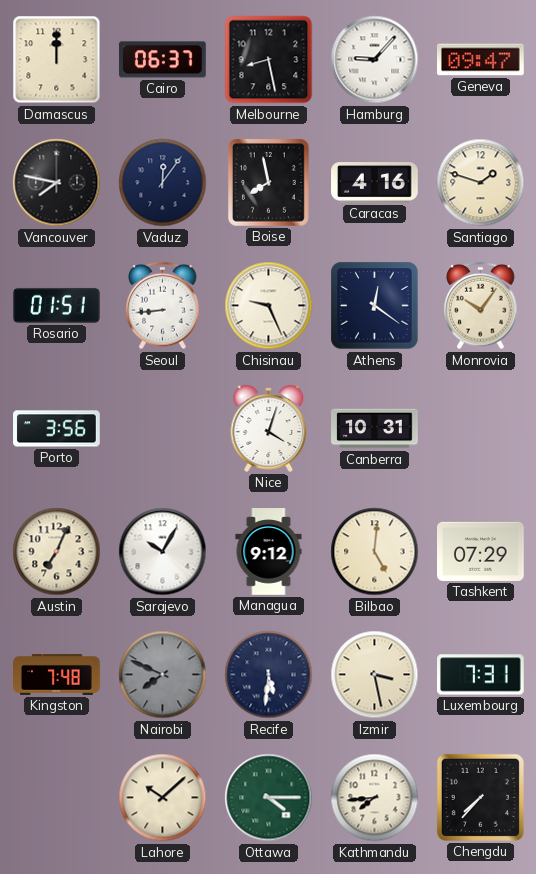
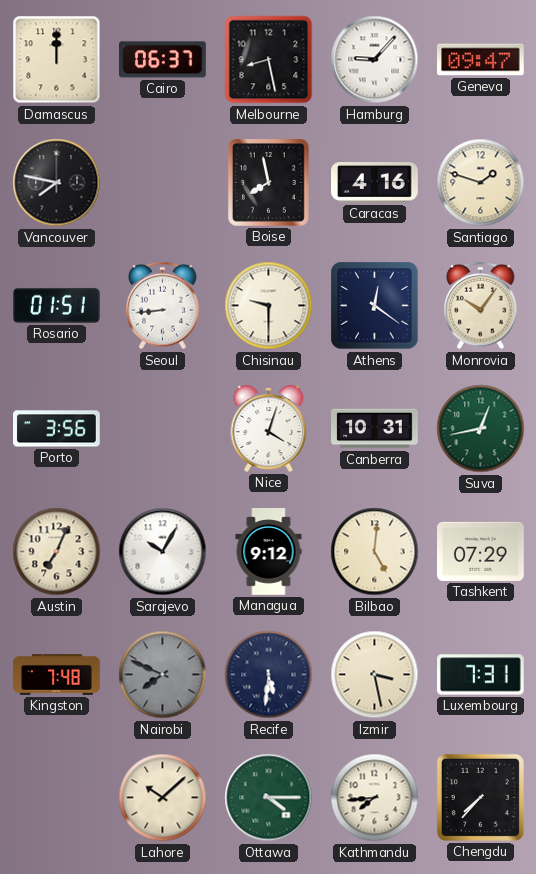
Vaduz: 12:06 -> none (163, 183)
Chisinau: 9:26 -> 9:30 (269, 306)
Suva: none -> 12:43 (481, 429)
